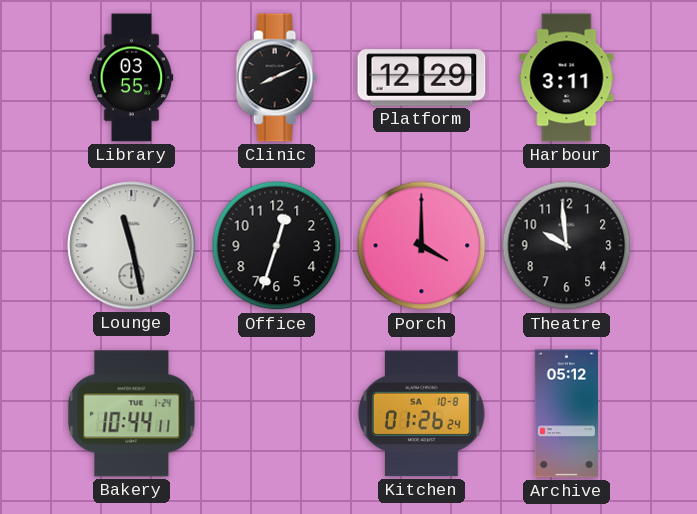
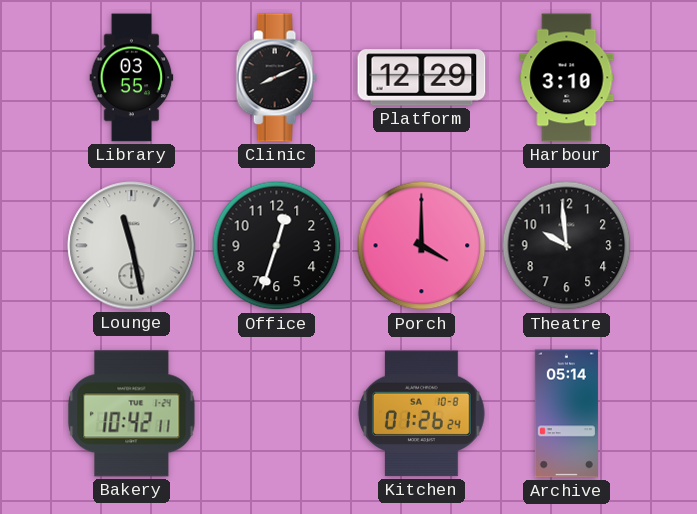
Harbour: 3:11 -> 3:10 (567, 78)
Bakery: 10:44 -> 10:42 (132, 414)
Archive: 05:12 -> 05:14 (566, 414)
